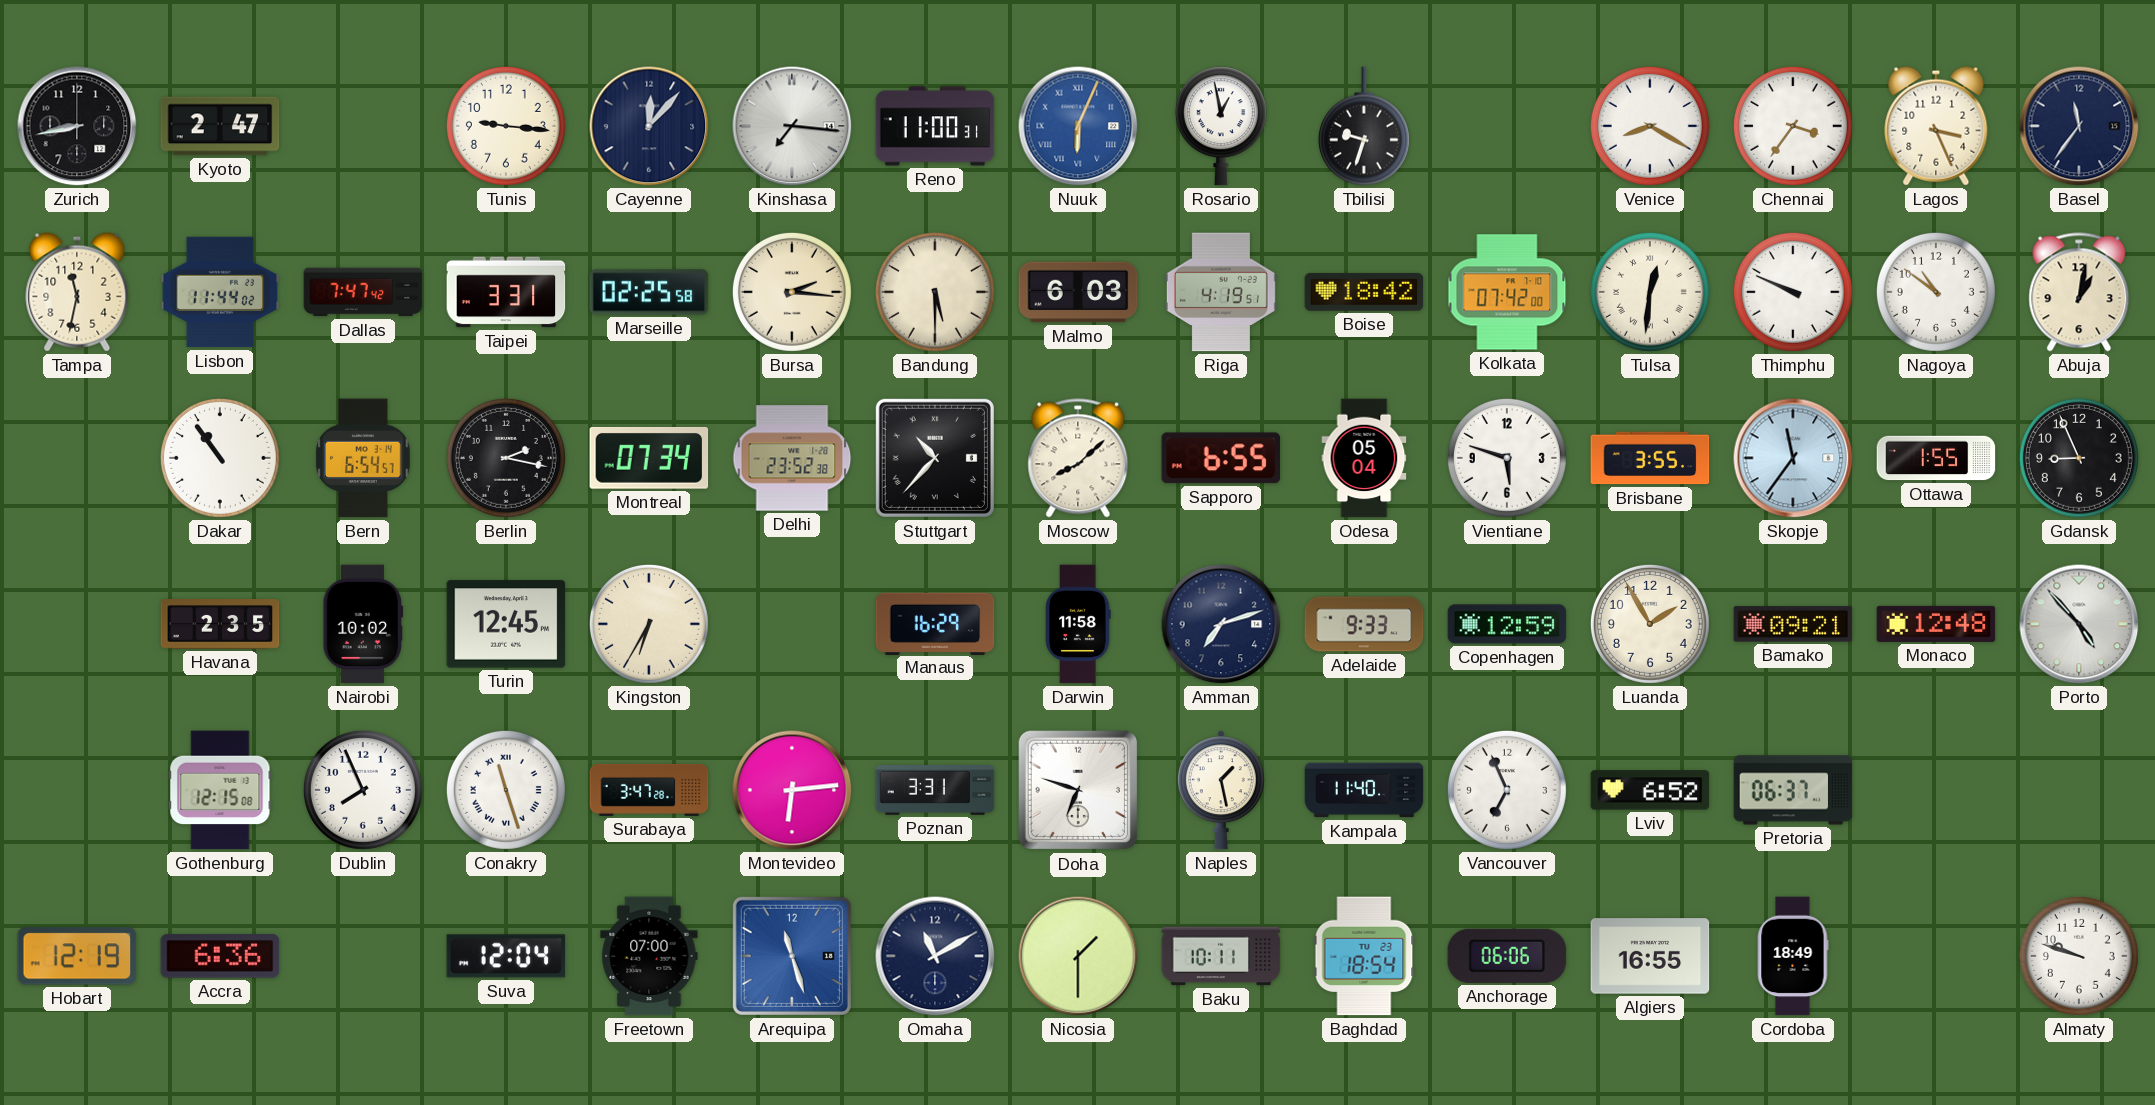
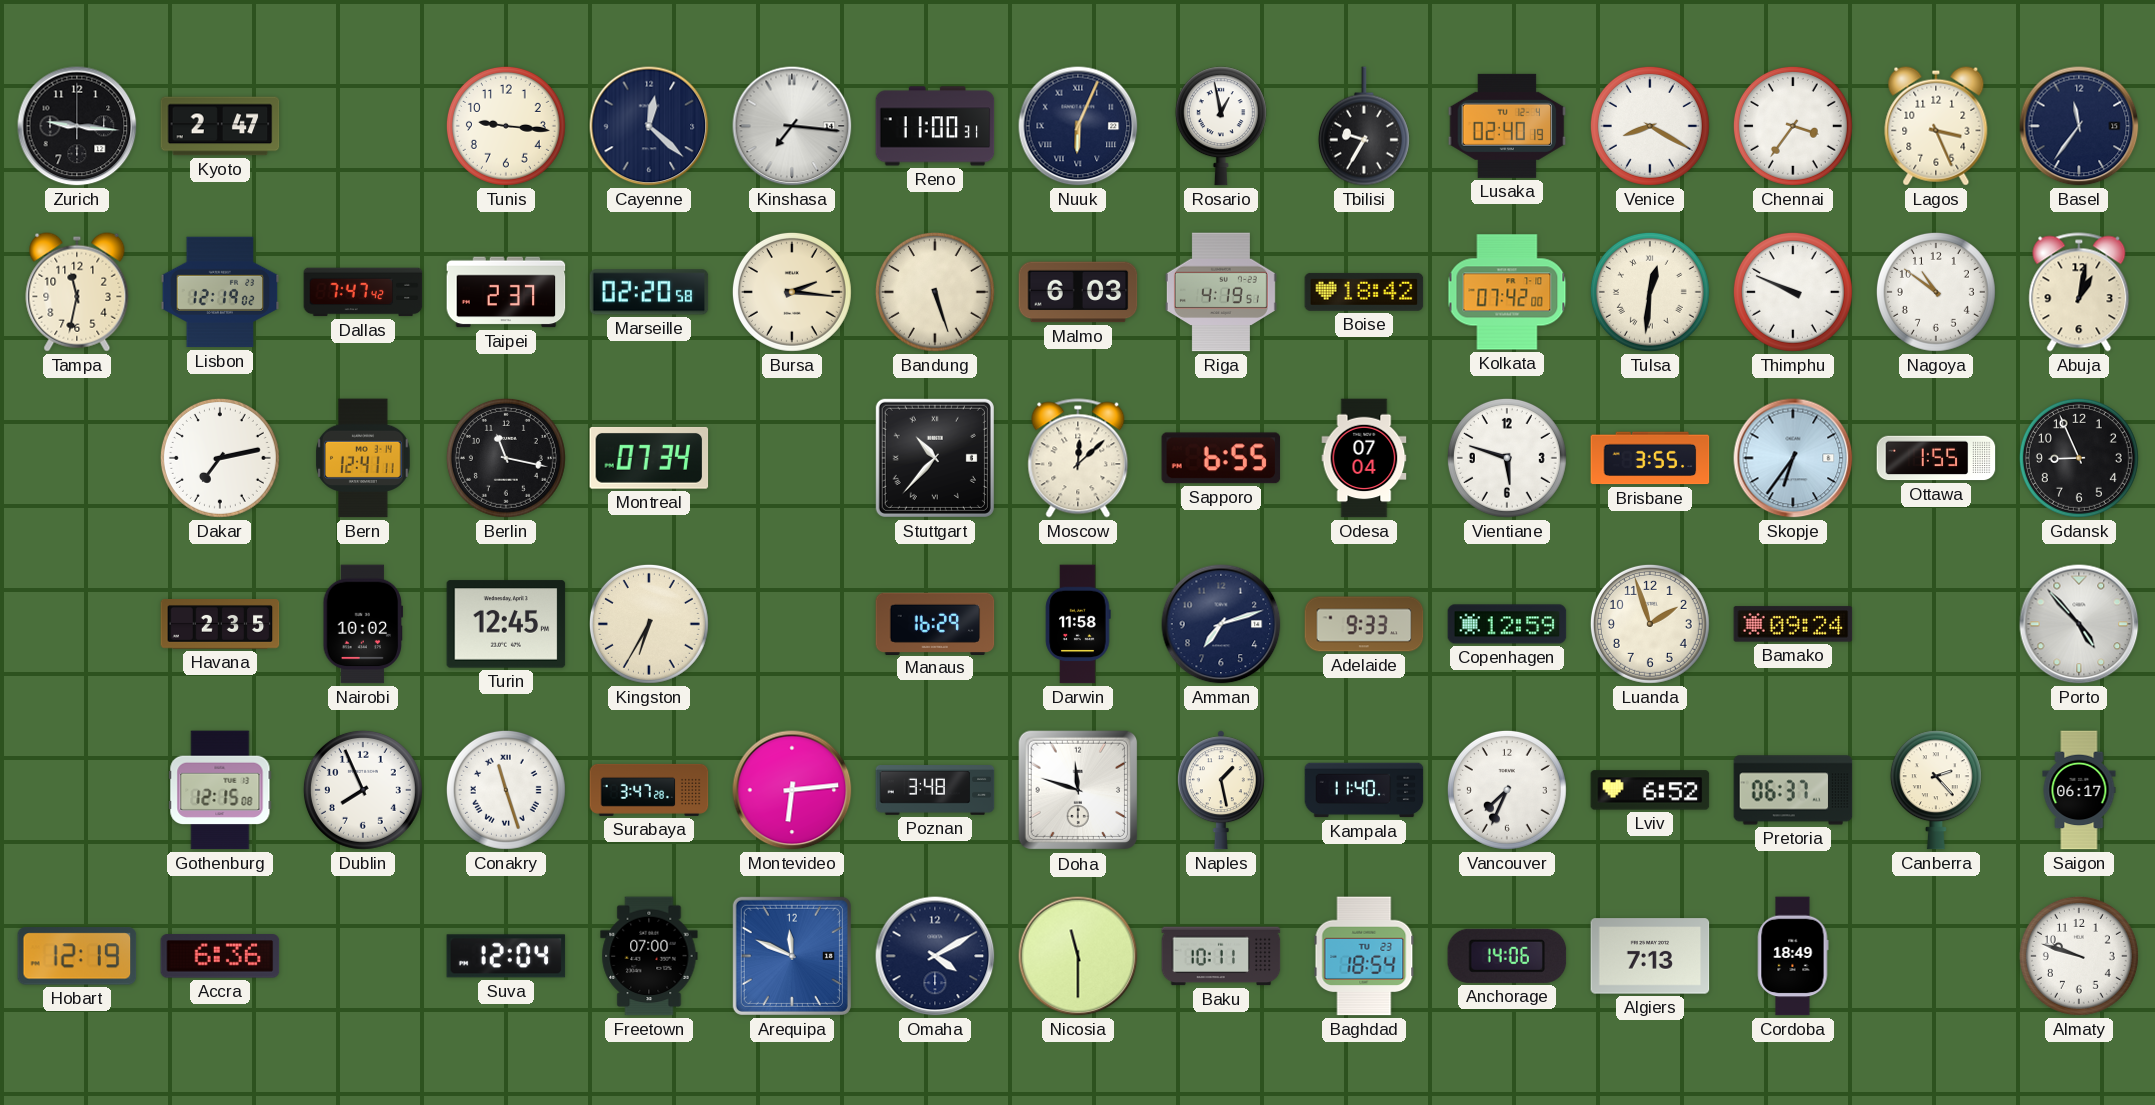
Zurich: 8:43 -> 9:16 (77, 126)
Cayenne: 12:07 -> 12:22 (649, 126)
Nuuk dial: blue -> navy (1078, 126)
Tbilisi: 9:33 -> 9:35 (1364, 126)
Lusaka: none -> 02:40 (1507, 126)
Lisbon: 11:44 -> 12:19 (220, 292)
Taipei: 3:31 -> 2:37 (506, 292)
Marseille: 02:25 -> 02:20 (649, 292)
Bandung: 5:30 -> 5:27 (935, 292)
Dakar: 10:54 -> 7:13 (220, 458)
Bern: 6:54 -> 12:41 (363, 458)
Berlin: 2:17 -> 11:17 (506, 458)
Delhi: 23:52 -> none (792, 458)
Moscow: 8:08 -> 12:08 (1078, 458)
Odesa: 05:04 -> 07:04 (1364, 458)
Skopje: 11:36 -> 6:36 (1793, 458)
Luanda: 1:55 -> 1:57 (1650, 624)
Bamako: 09:21 -> 09:24 (1793, 624)
Monaco: 12:48 -> none (1936, 624)
Poznan: 3:31 -> 3:48 (935, 791)
Doha: 6:48 -> 11:48 (1078, 790)
Vancouver: 6:56 -> 7:34 (1507, 790)
Canberra: none -> 2:23 (1936, 790)
Saigon: none -> 06:17 (2079, 790)
Arequipa: 11:27 -> 11:49 (792, 956)
Omaha: 11:10 -> 4:10 (935, 956)
Nicosia: 1:30 -> 11:30 (1078, 956)
Anchorage: 06:06 -> 14:06 (1507, 956)
Algiers: 16:55 -> 7:13 (1650, 956)
